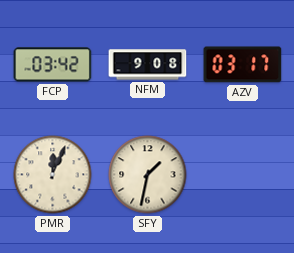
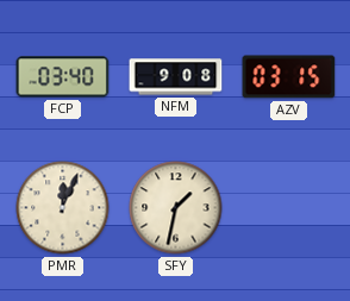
FCP: 03:42 -> 03:40 (63, 77)
AZV: 03:17 -> 03:15 (289, 77)
